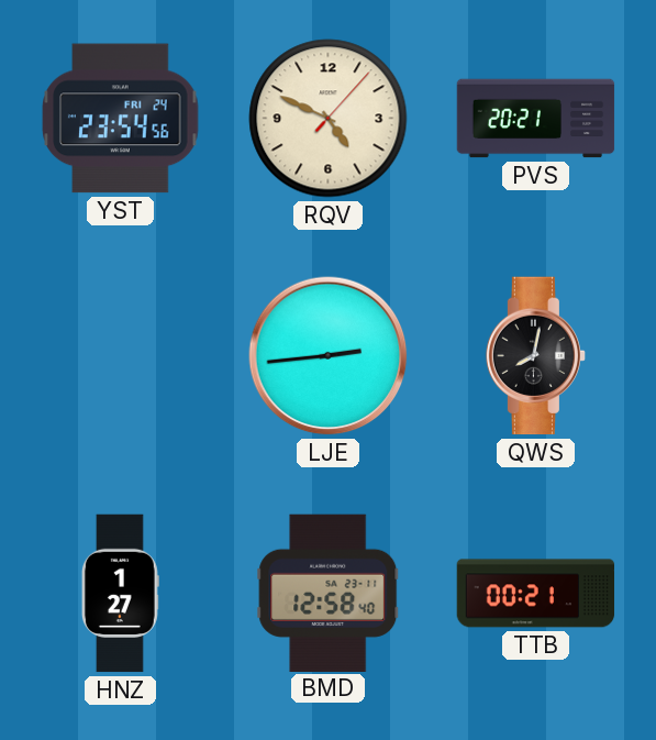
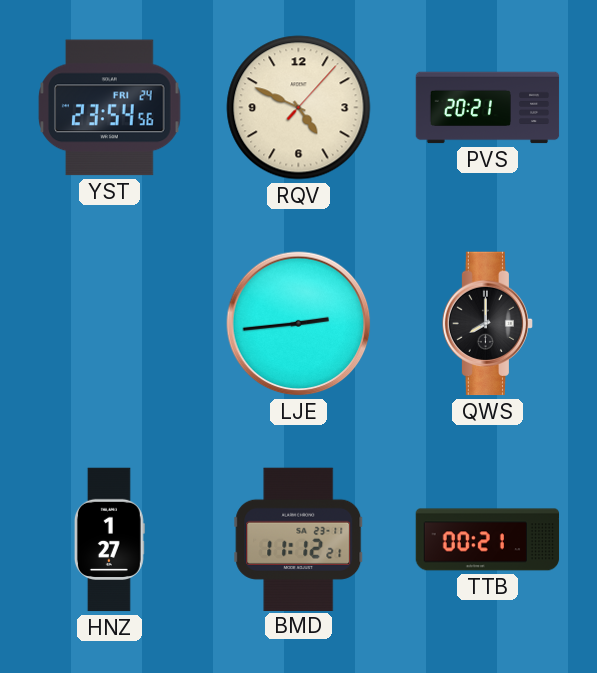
QWS: 8:02 -> 8:00 (487, 324)
BMD: 12:58 -> 11:12 (299, 539)
